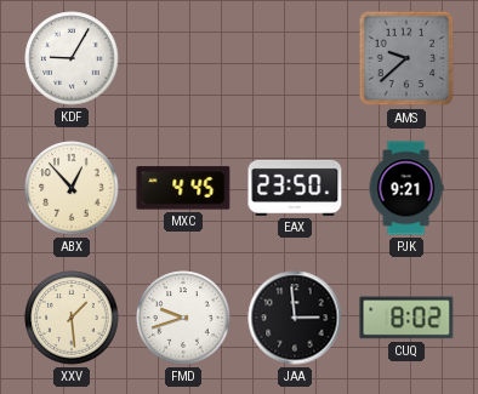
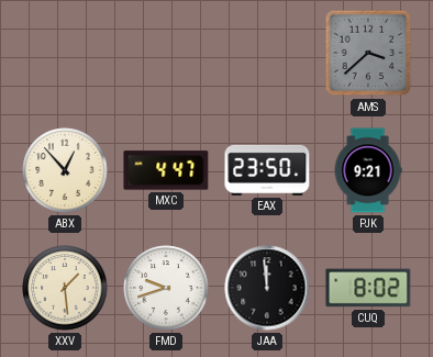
KDF: 9:05 -> none (72, 58)
AMS: 9:38 -> 3:38 (368, 53)
MXC: 4:45 -> 4:47 (166, 170)
JAA: 2:59 -> 11:59 (267, 288)
